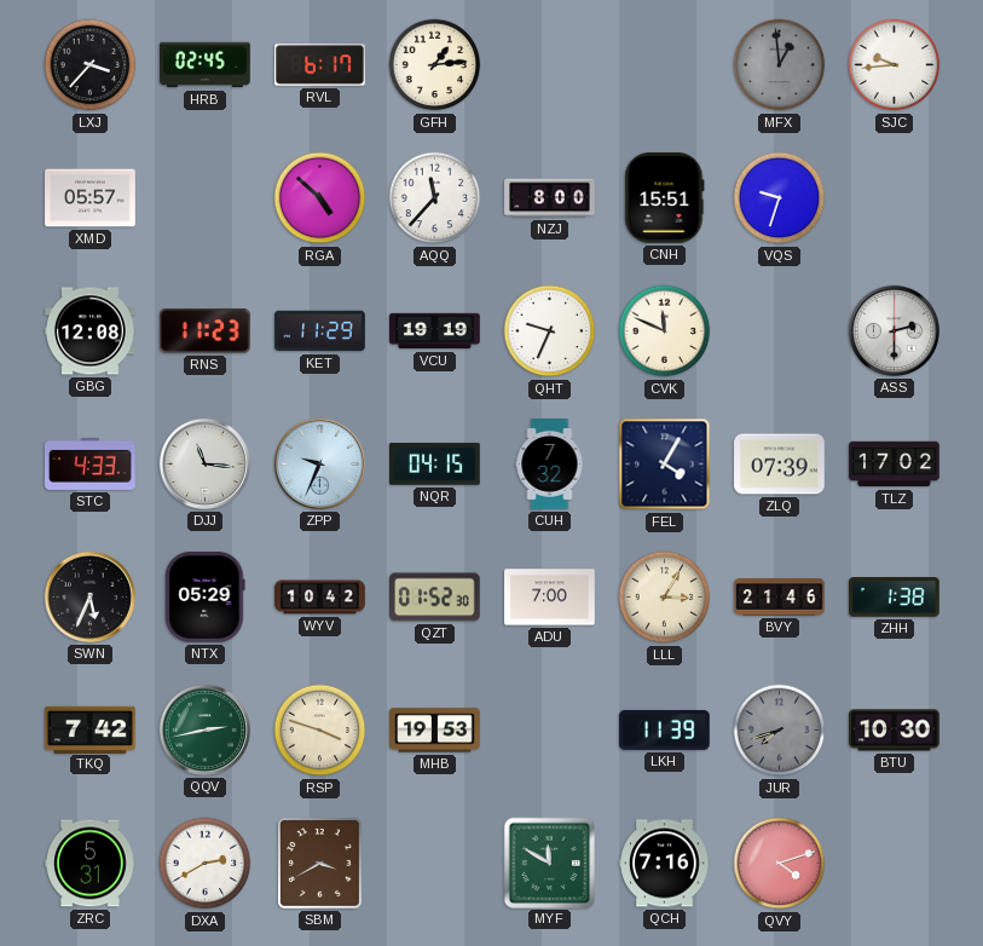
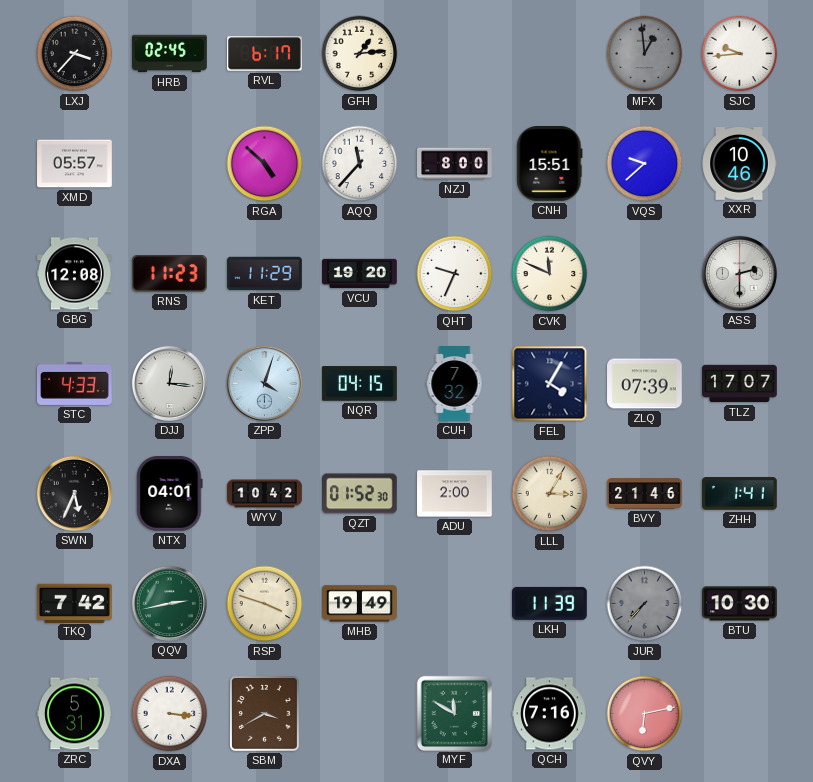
VQS: 9:33 -> 9:38 (645, 164)
XXR: none -> 10:46 (739, 164)
VCU: 19:19 -> 19:20 (360, 274)
DJJ: 11:16 -> 12:16 (169, 383)
ZPP: 9:34 -> 4:03 (264, 383)
TLZ: 17:02 -> 17:07 (740, 384)
NTX: 05:29 -> 04:01 (170, 494)
ADU: 7:00 -> 2:00 (455, 494)
ZHH: 1:38 -> 1:41 (740, 494)
MHB: 19:53 -> 19:49 (360, 604)
JUR: 7:42 -> 7:37 (645, 604)
DXA: 2:40 -> 3:16 (170, 714)
QVY: 4:12 -> 6:13 (645, 714)
